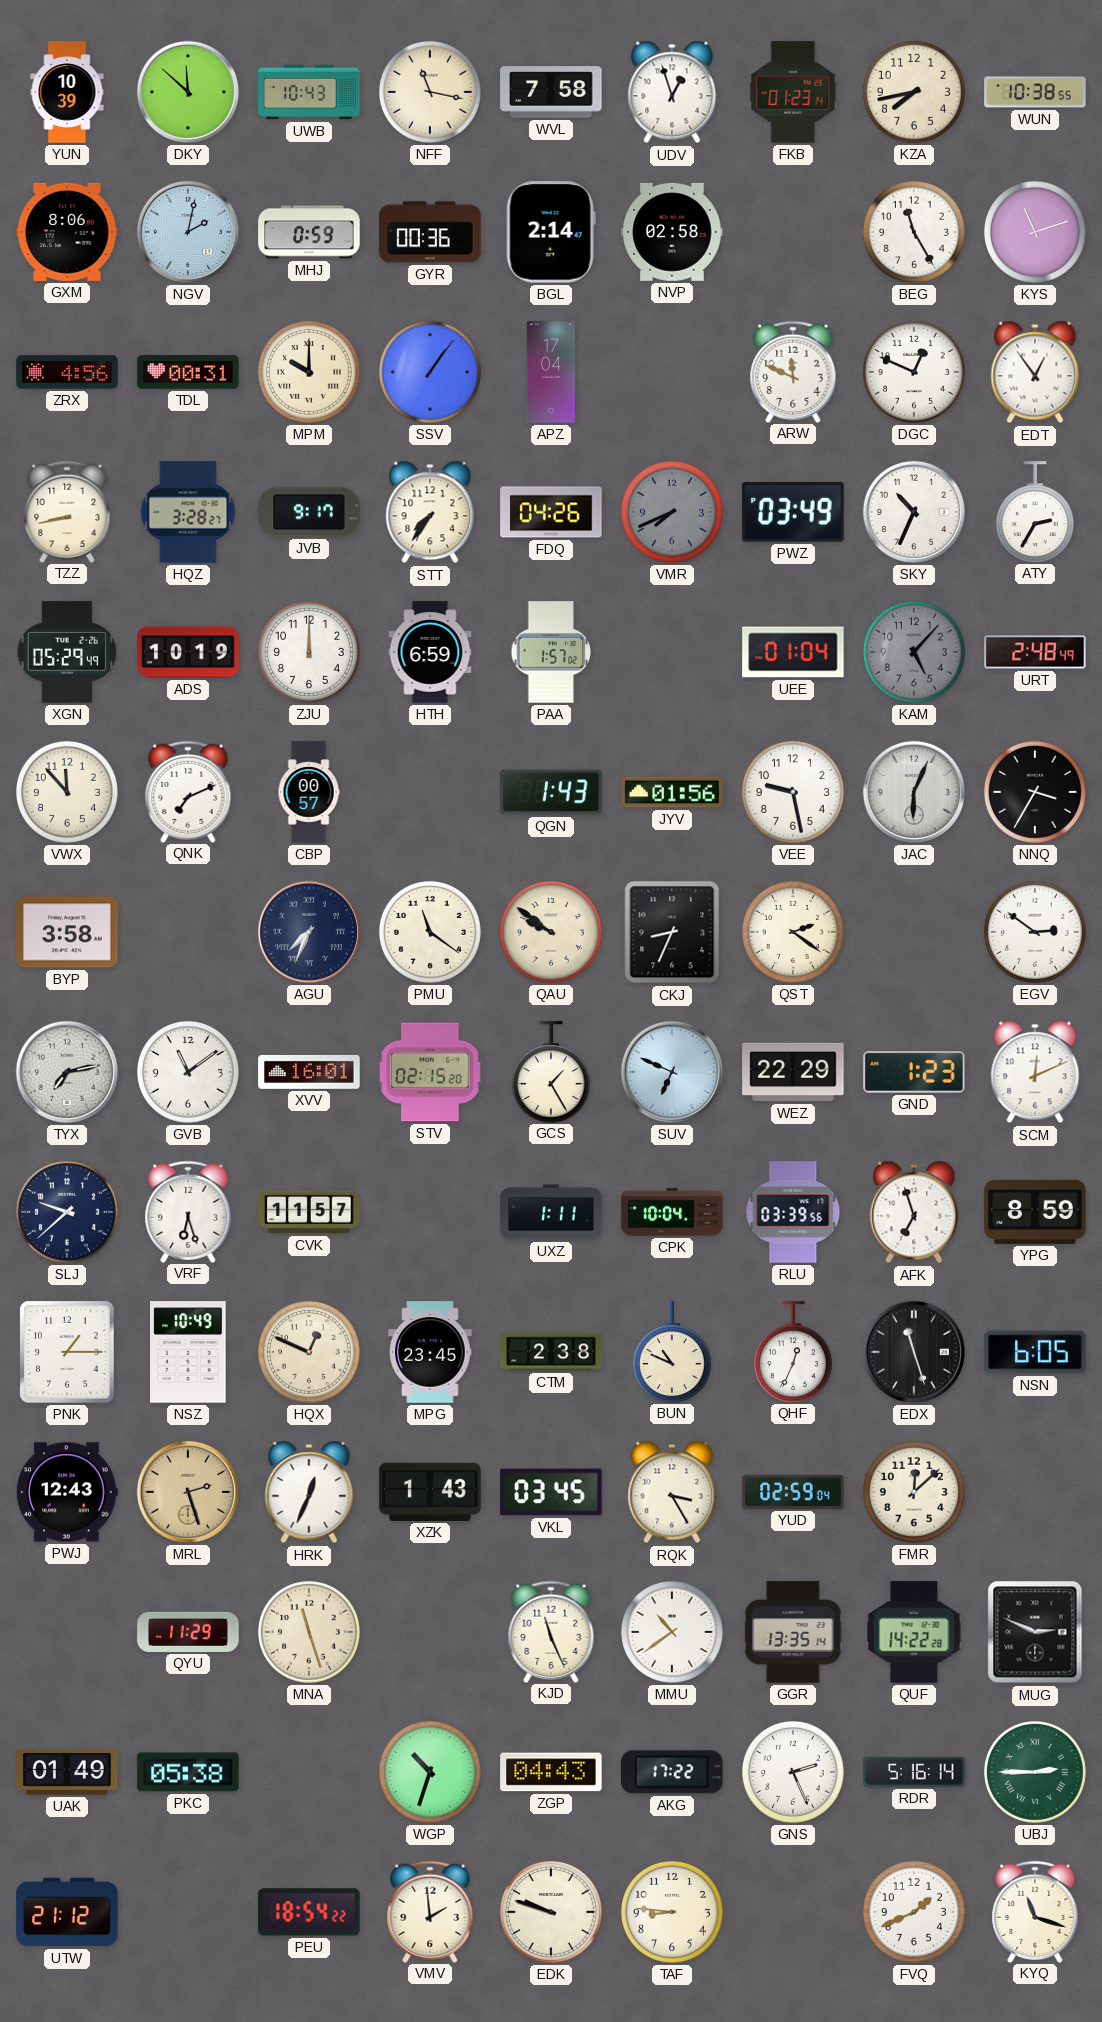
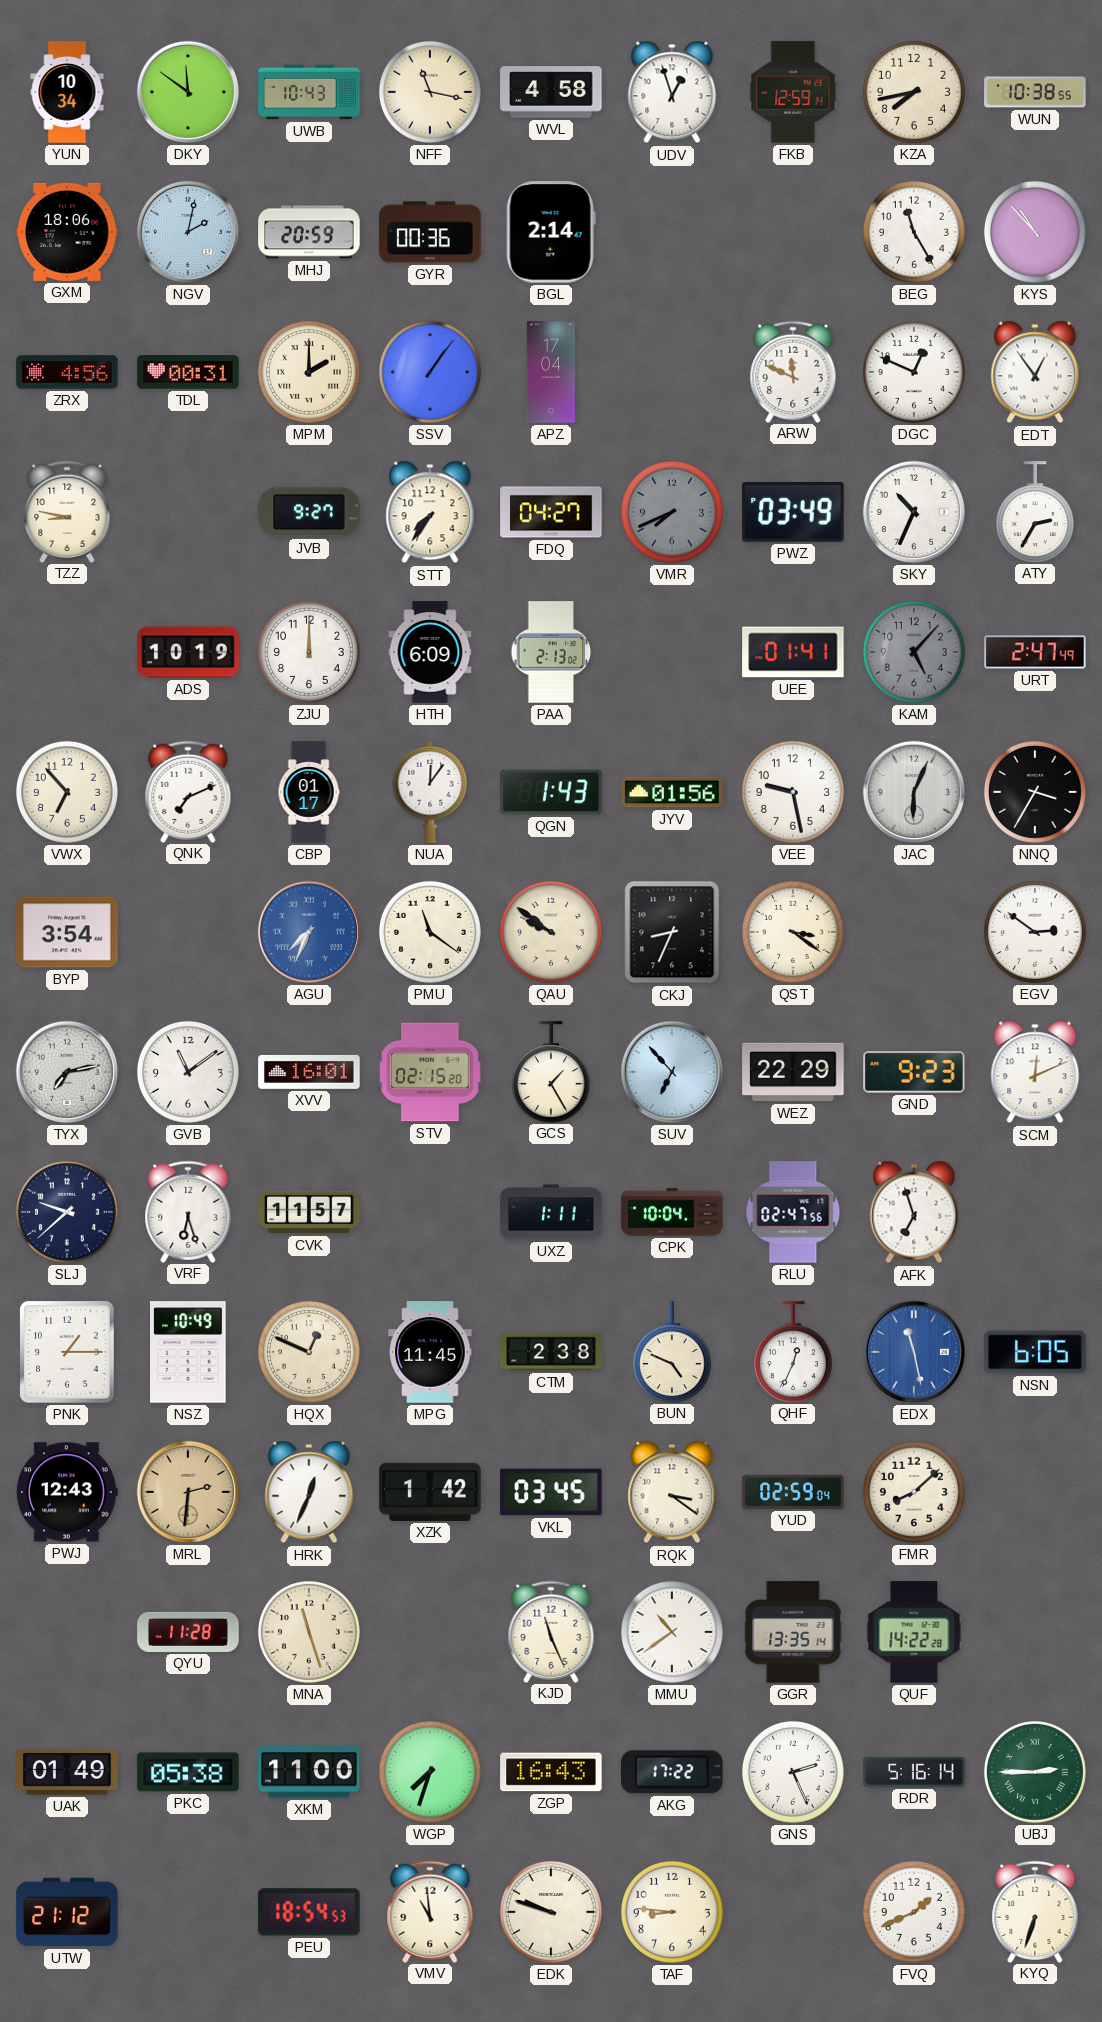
YUN: 10:39 -> 10:34 (67, 92)
DKY: 11:52 -> 11:51 (188, 92)
WVL: 7:58 -> 4:58 (551, 92)
FKB: 01:23 -> 12:59 (793, 92)
GXM: 8:06 -> 18:06 (67, 232)
MHJ: 0:59 -> 20:59 (309, 232)
NVP: 02:58 -> none (672, 232)
KYS: 11:12 -> 10:53 (1035, 232)
MPM: 10:00 -> 2:00 (309, 372)
TZZ: 8:43 -> 8:47 (67, 511)
HQZ: 3:28 -> none (188, 512)
JVB: 9:17 -> 9:27 (309, 512)
FDQ: 04:26 -> 04:27 (551, 512)
XGN: 05:29 -> none (66, 652)
HTH: 6:59 -> 6:09 (430, 652)
PAA: 1:57 -> 2:13 (551, 652)
UEE: 01:04 -> 01:41 (793, 652)
URT: 2:48 -> 2:47 (1035, 652)
VWX: 11:53 -> 6:53 (67, 792)
CBP: 00:57 -> 01:17 (309, 792)
NUA: none -> 12:06 (430, 792)
BYP: 3:58 -> 3:54 (67, 932)
AGU dial: navy -> blue (309, 932)
QST: 2:21 -> 3:21 (793, 932)
SUV: 6:49 -> 6:53 (672, 1072)
GND: 1:23 -> 9:23 (914, 1073)
RLU: 03:39 -> 02:47 (793, 1212)
YPG: 8:59 -> none (1035, 1212)
MPG: 23:45 -> 11:45 (430, 1352)
BUN: 10:49 -> 4:49 (672, 1352)
EDX: 11:27 -> 11:28 (914, 1352)
EDX dial: black -> blue (914, 1352)
MRL: 2:27 -> 2:31 (188, 1492)
XZK: 1:43 -> 1:42 (430, 1492)
RQK: 3:25 -> 3:21 (672, 1492)
FMR: 12:08 -> 8:08 (914, 1492)
QYU: 11:29 -> 11:28 (188, 1632)
MUG: 2:49 -> none (1035, 1632)
XKM: none -> 11:00 (309, 1772)
WGP: 10:33 -> 7:33 (430, 1772)
ZGP: 04:43 -> 16:43 (551, 1772)
PEU: 18:54:22 -> 18:54:53 (309, 1912)
VMV: 1:59 -> 10:59 (430, 1911)
KYQ: 11:18 -> 6:33 (1035, 1911)
